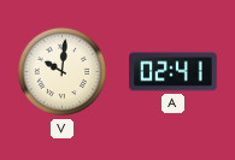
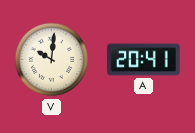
A: 02:41 -> 20:41 (144, 60)
